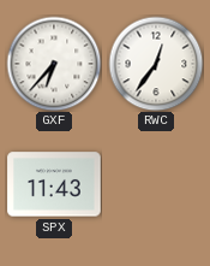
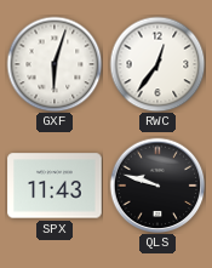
GXF: 6:37 -> 6:03 (55, 64)
QLS: none -> 9:48 (157, 186)
